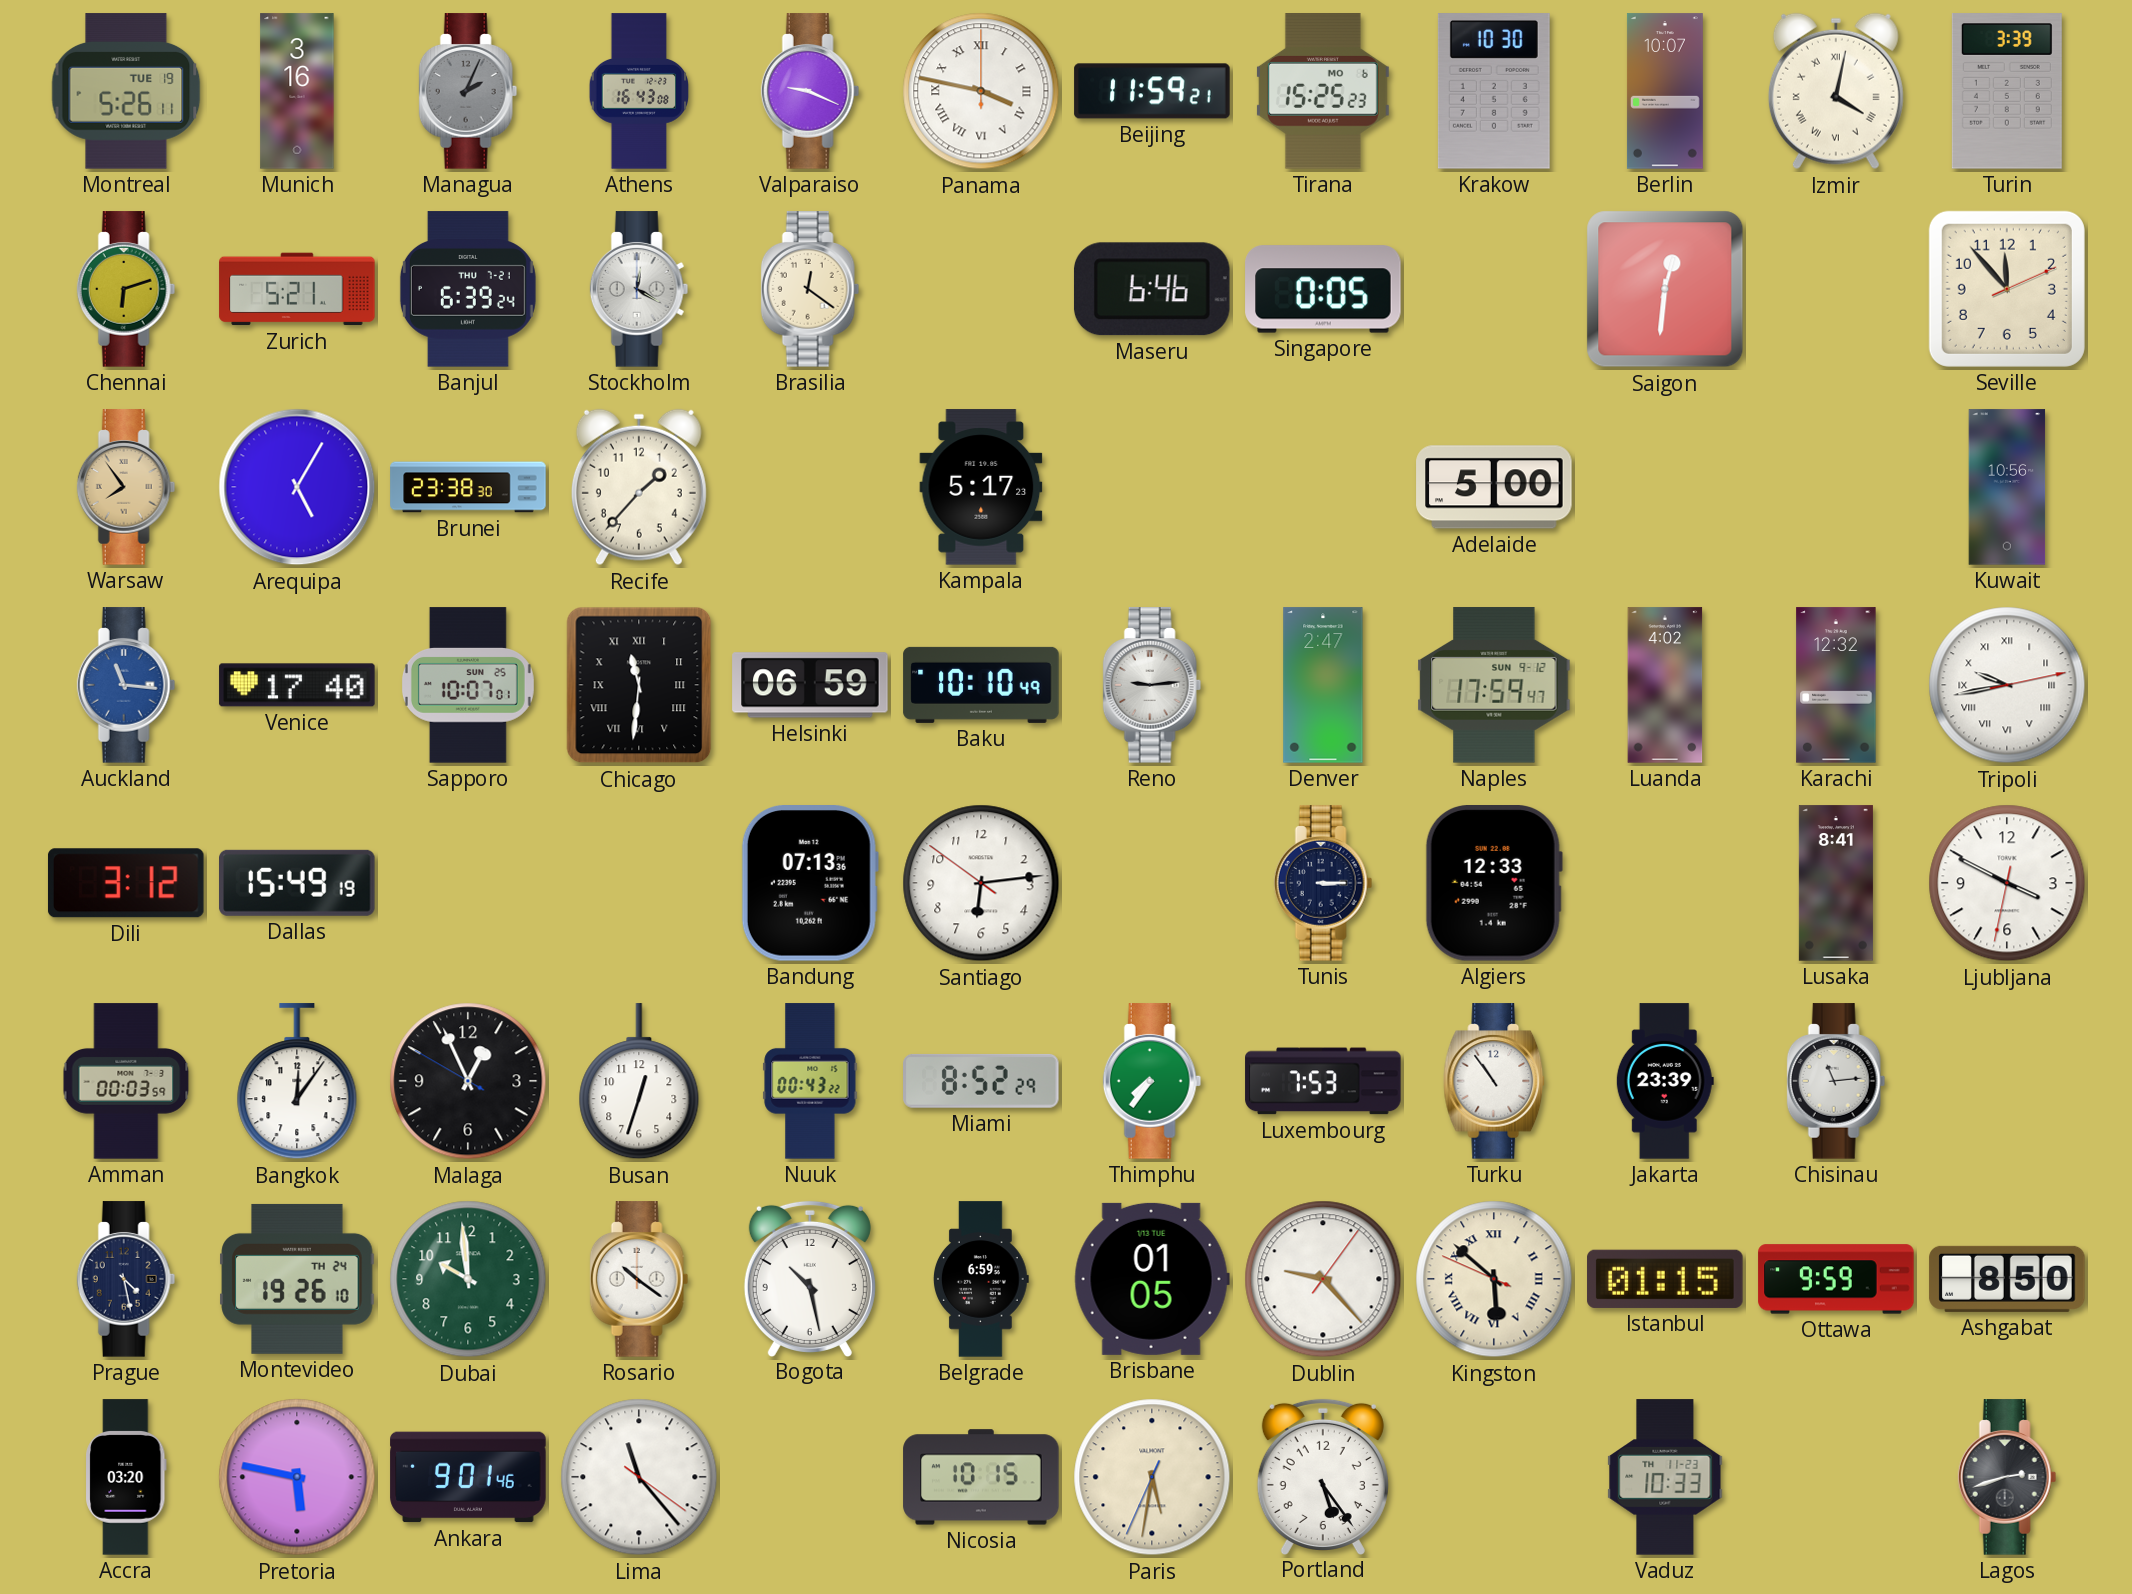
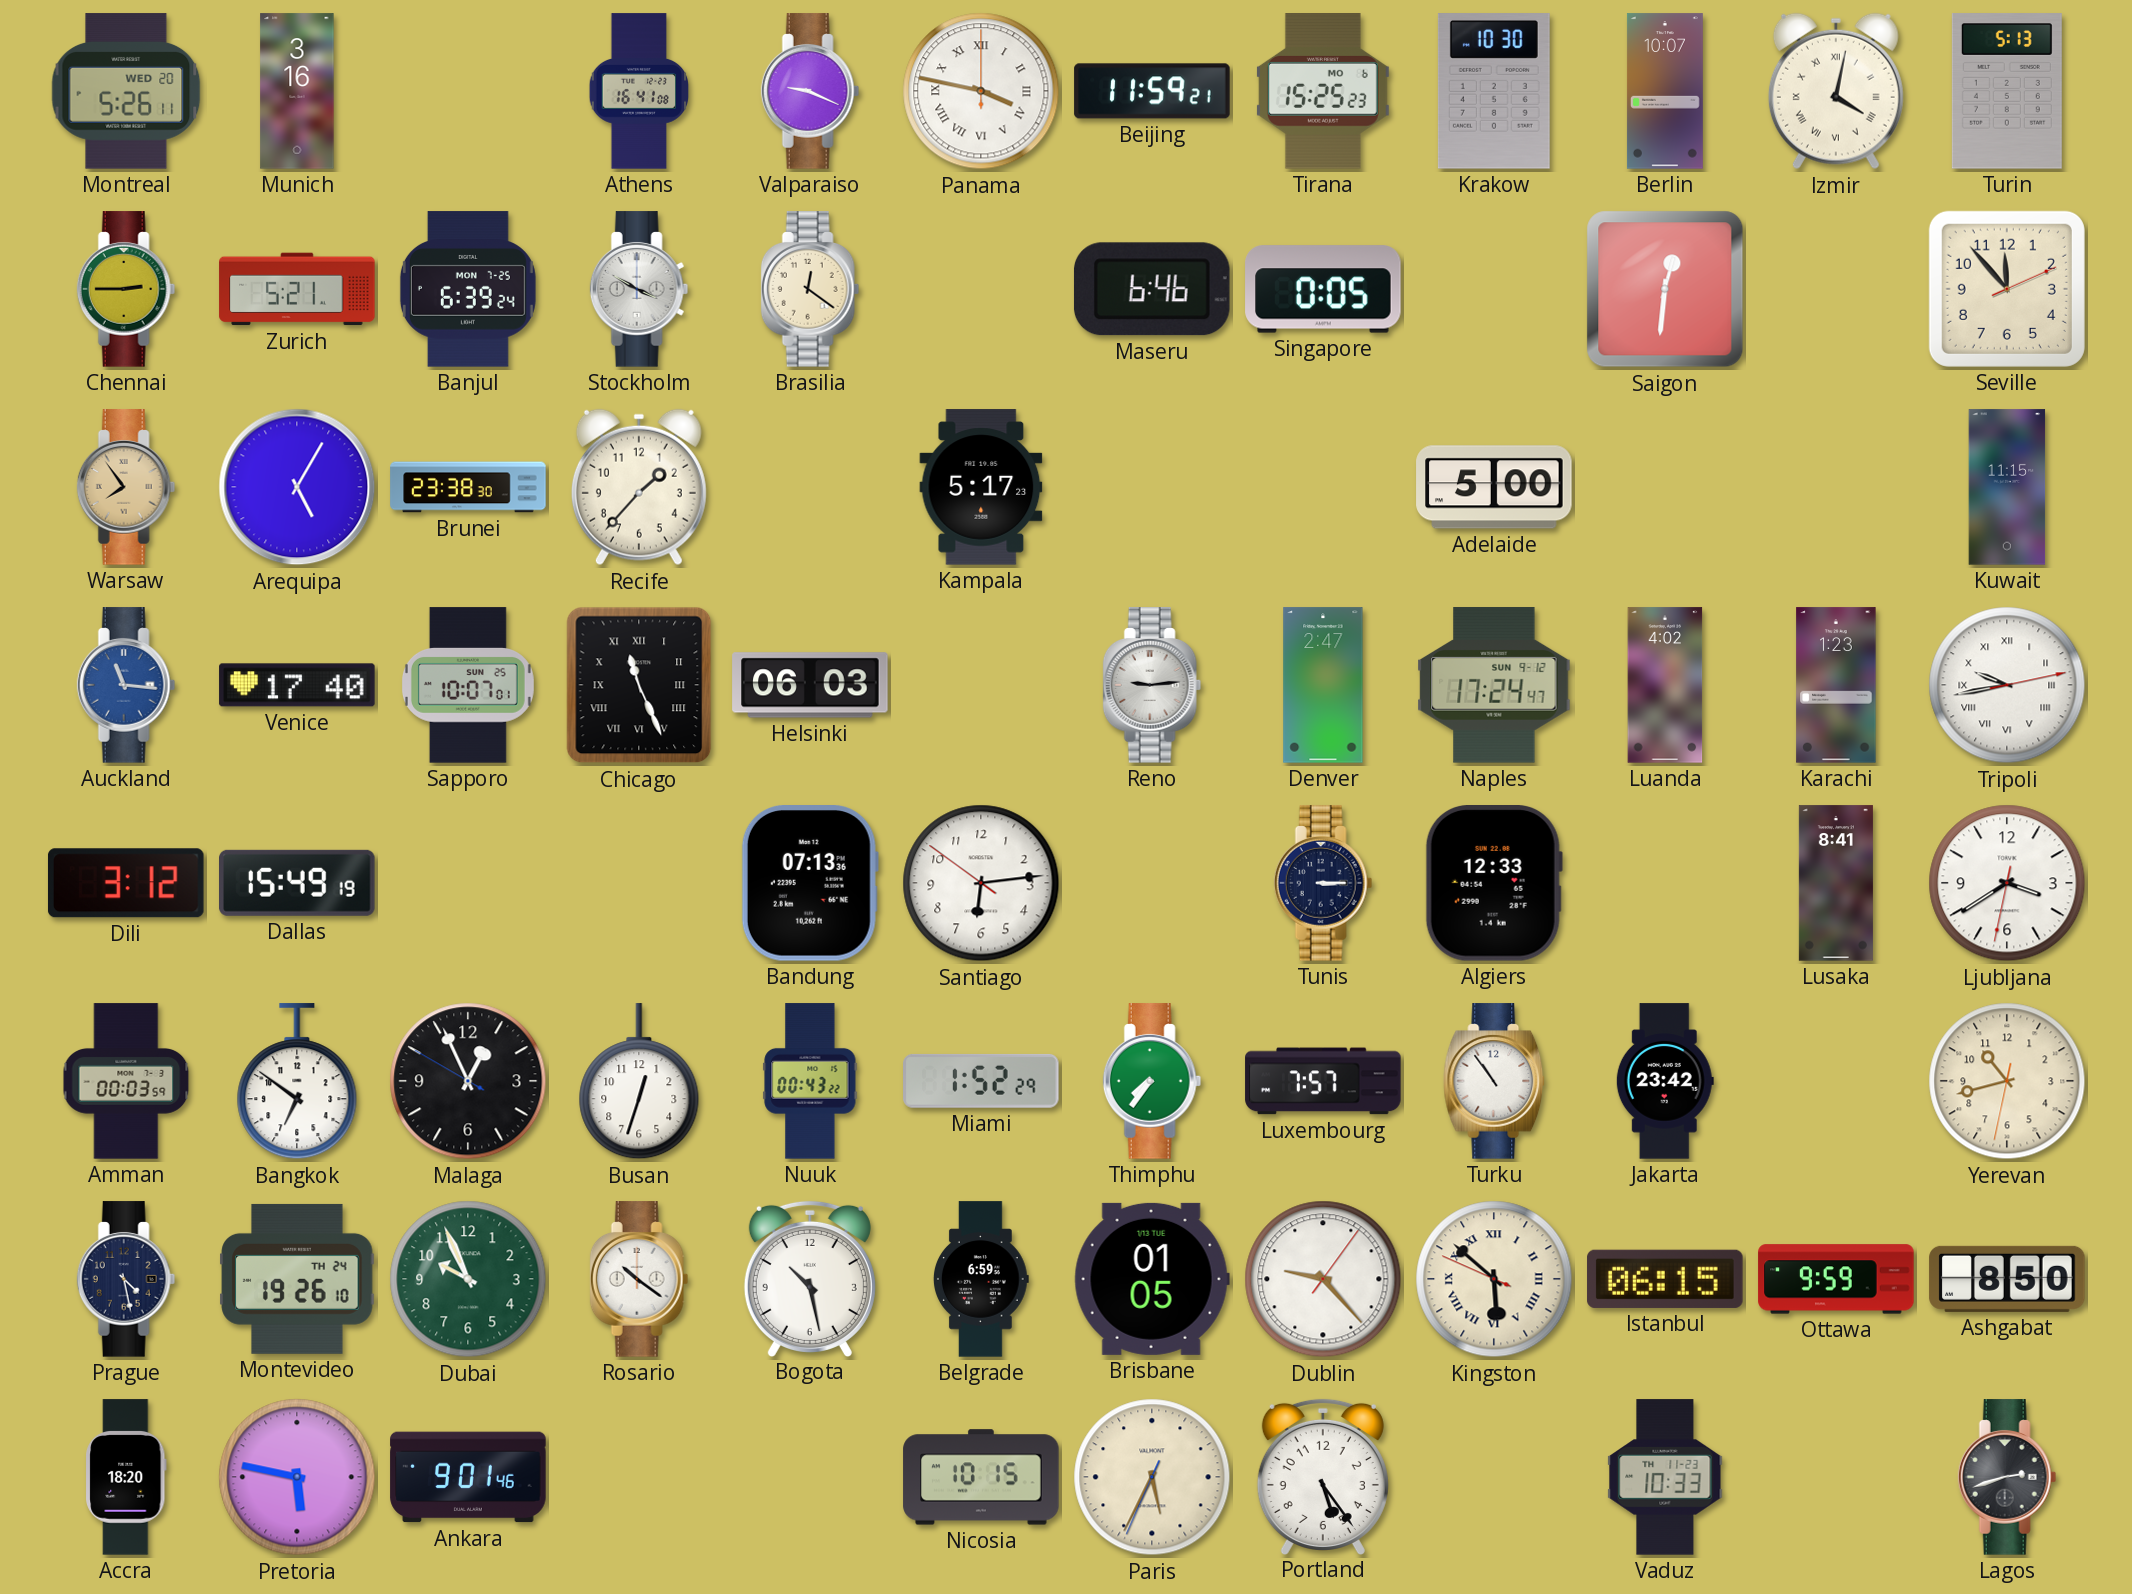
Montreal date: TUE 19 -> WED 20 (126, 91)
Managua: 2:04 -> none (468, 91)
Athens: 16:43 -> 16:41 (639, 91)
Turin: 3:39 -> 5:13 (2007, 91)
Chennai: 6:12 -> 2:45 (126, 289)
Banjul date: THU 7-21 -> MON 7-25 (468, 289)
Stockholm: 12:20 -> 3:50 (639, 289)
Kuwait: 10:56 -> 11:15 (2007, 487)
Chicago: 11:31 -> 11:26 (639, 685)
Helsinki: 06:59 -> 06:03 (810, 685)
Baku: 10:10 -> none (981, 685)
Naples: 17:59 -> 17:24 (1494, 685)
Karachi: 12:32 -> 1:23 (1836, 685)
Ljubljana: 3:49 -> 3:39 (2007, 883)
Bangkok: 12:06 -> 6:51 (297, 1082)
Miami: 8:52 -> 1:52 (981, 1081)
Luxembourg: 7:53 -> 7:57 (1323, 1081)
Jakarta: 23:39 -> 23:42 (1665, 1081)
Chisinau: 11:14 -> none (1836, 1081)
Yerevan: none -> 10:42 (2007, 1081)
Dubai: 9:59 -> 9:56 (468, 1279)
Istanbul: 01:15 -> 06:15 (1665, 1279)
Accra: 03:20 -> 18:20 (126, 1477)
Lima: 11:23 -> none (639, 1477)
Paris: 5:31 -> 5:34 (1152, 1477)
